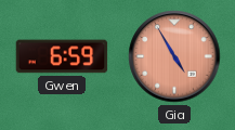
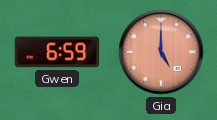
Gia: 4:55 -> 5:00 (161, 52)
